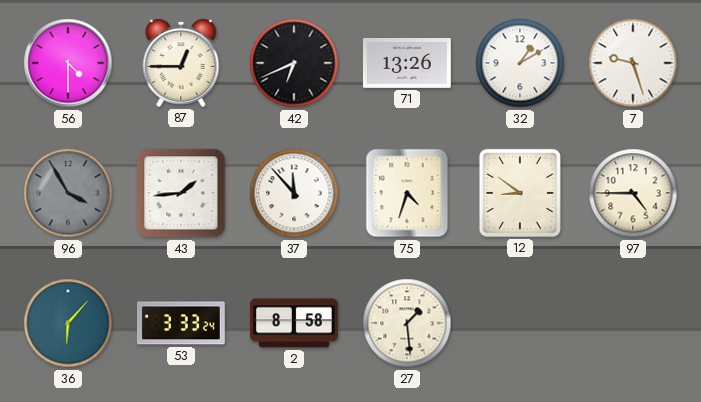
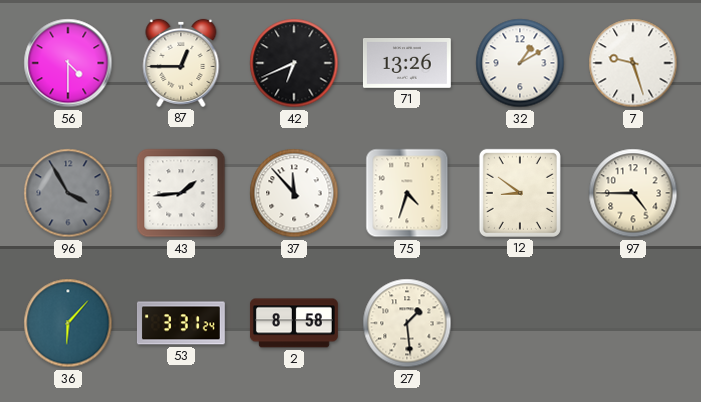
53: 3:33 -> 3:31 (181, 323)
